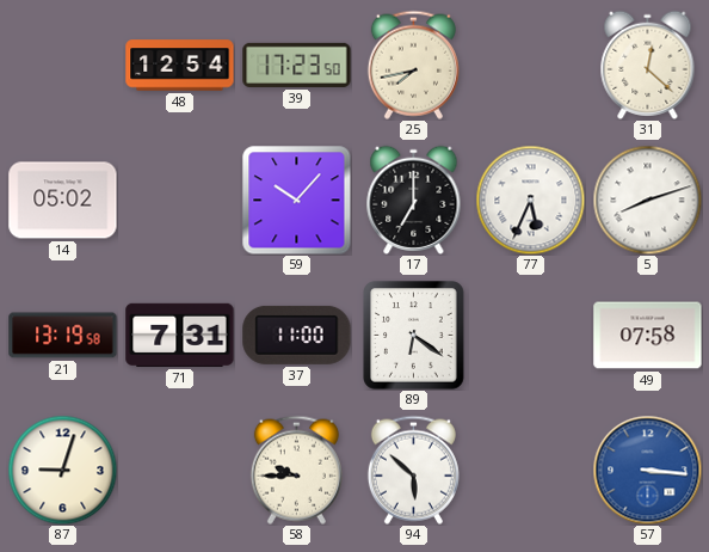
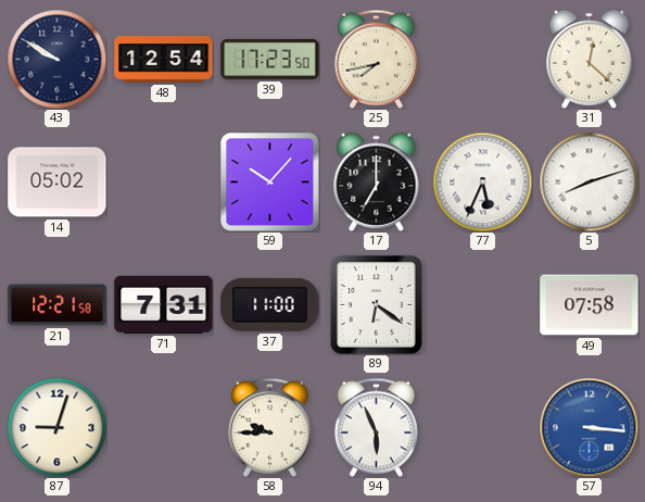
43: none -> 9:50 (56, 59)
21: 13:19 -> 12:21 (58, 305)
94: 5:52 -> 5:56 (376, 427)
